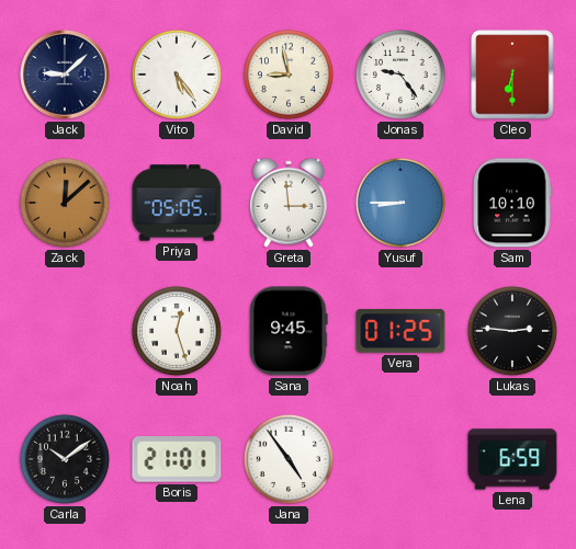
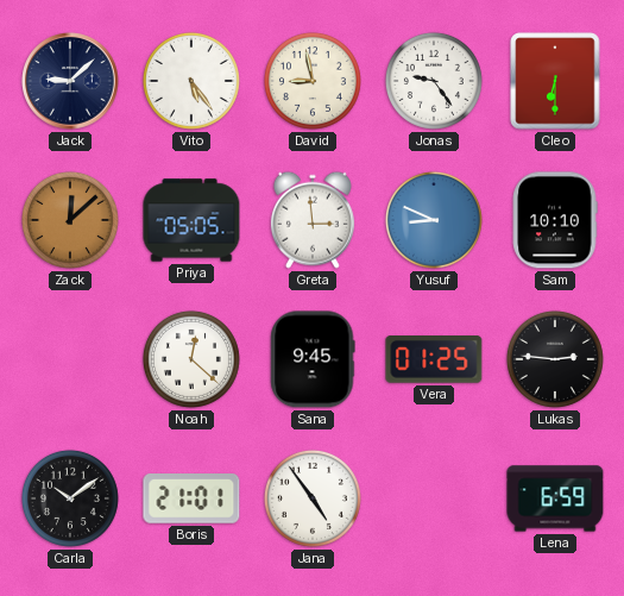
Yusuf: 8:45 -> 8:49 (434, 220)
Noah: 12:27 -> 12:22 (191, 359)
